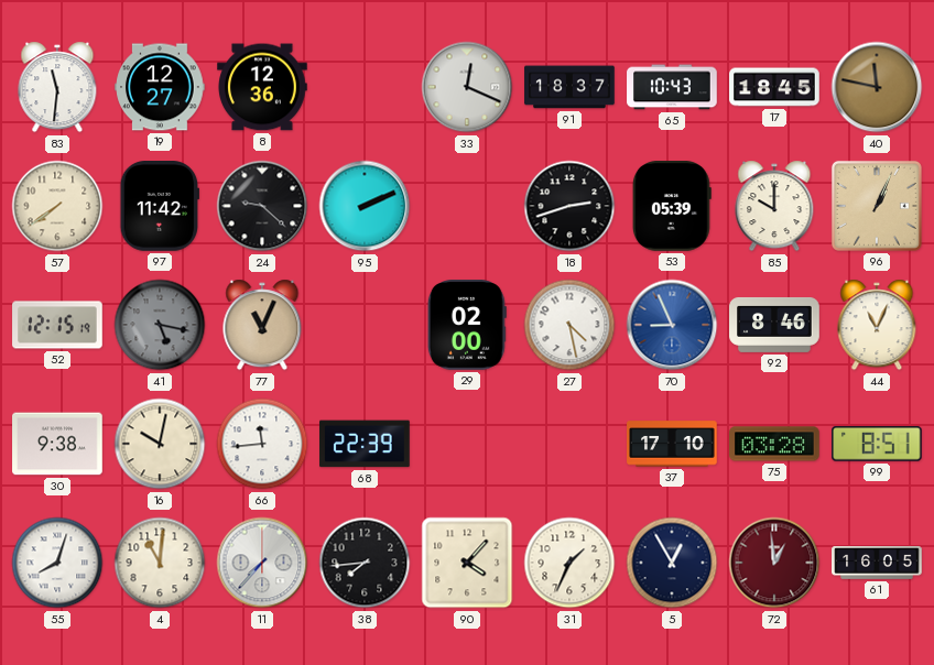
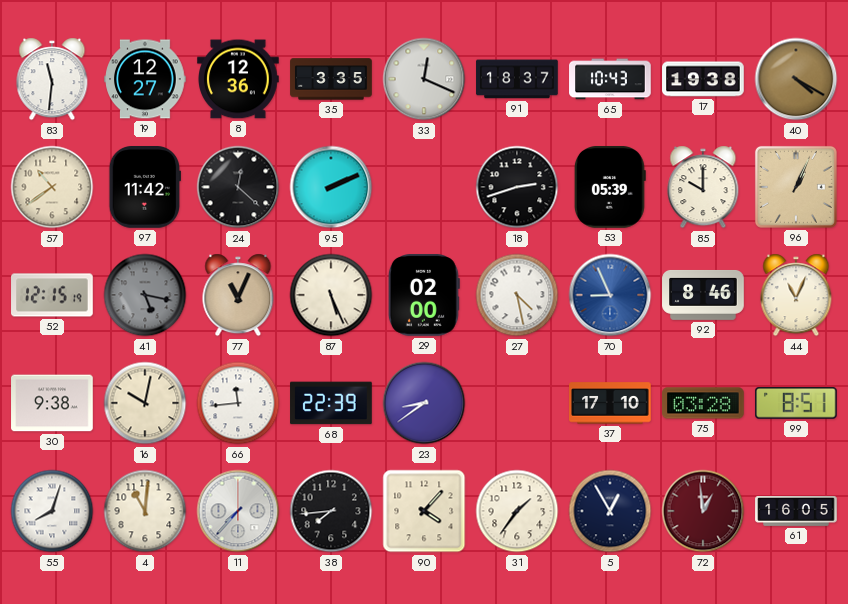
35: none -> 3:35 (331, 79)
17: 18:45 -> 19:38 (703, 79)
40: 11:47 -> 4:20 (796, 79)
57: 7:39 -> 10:39 (52, 187)
24: 9:22 -> 12:22 (238, 187)
87: none -> 5:26 (331, 295)
23: none -> 8:39 (424, 403)
31: 1:34 -> 1:36 (517, 511)
